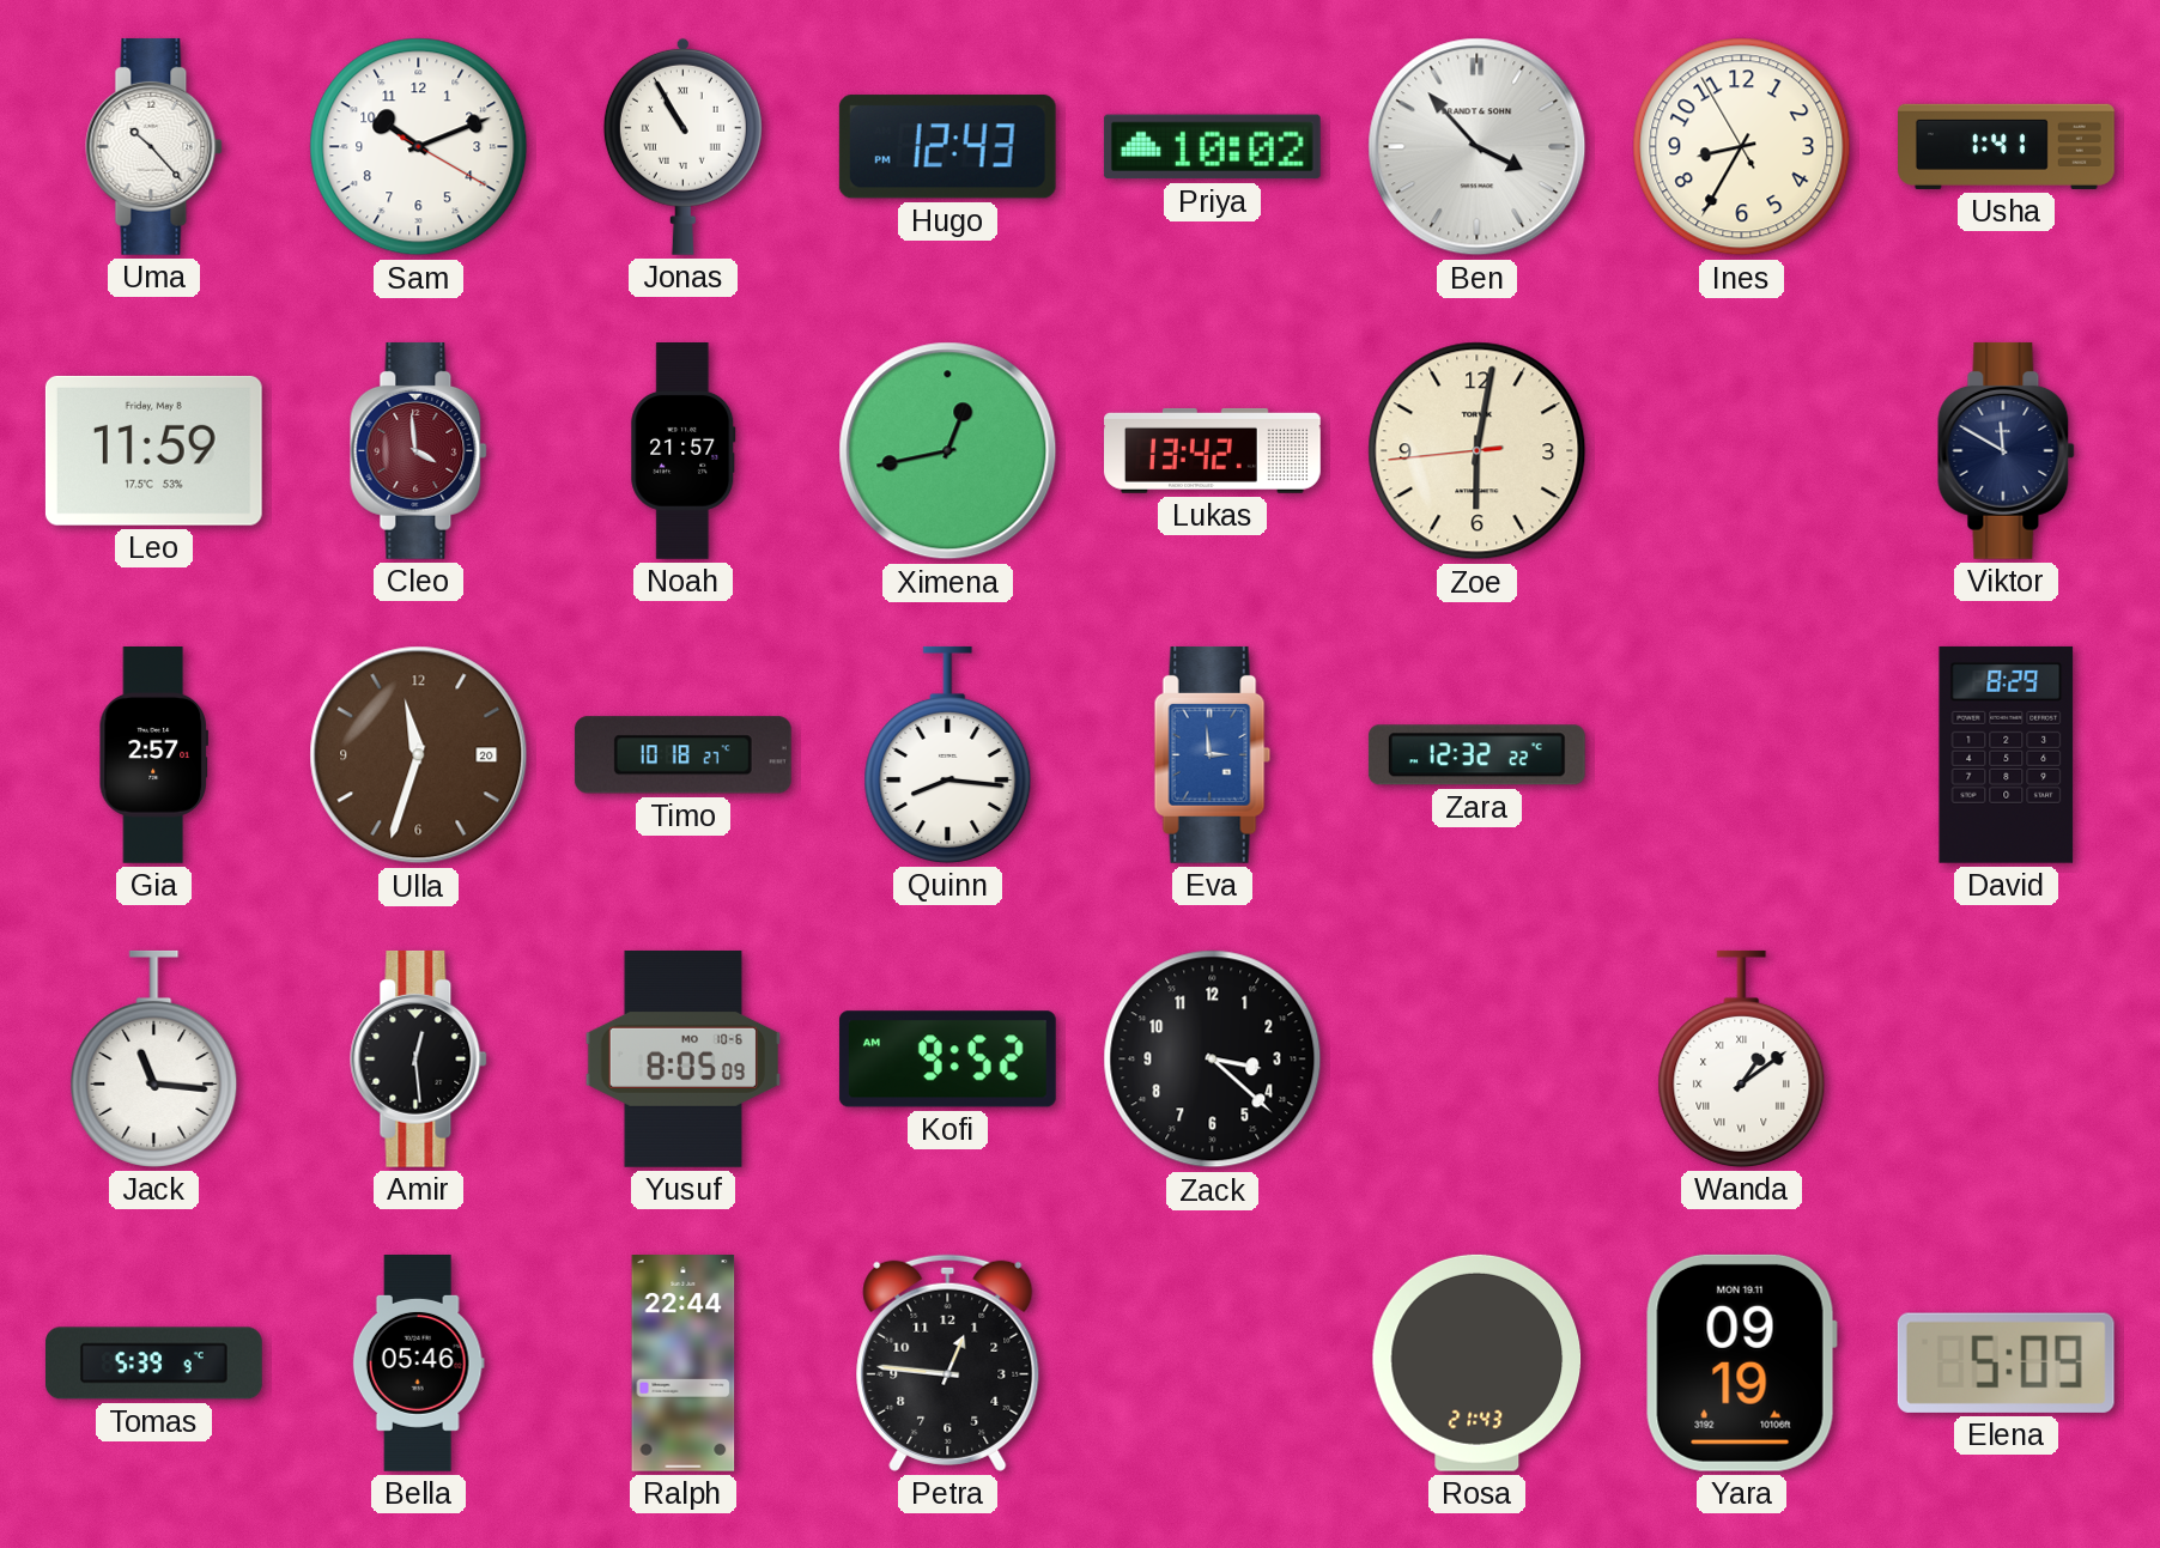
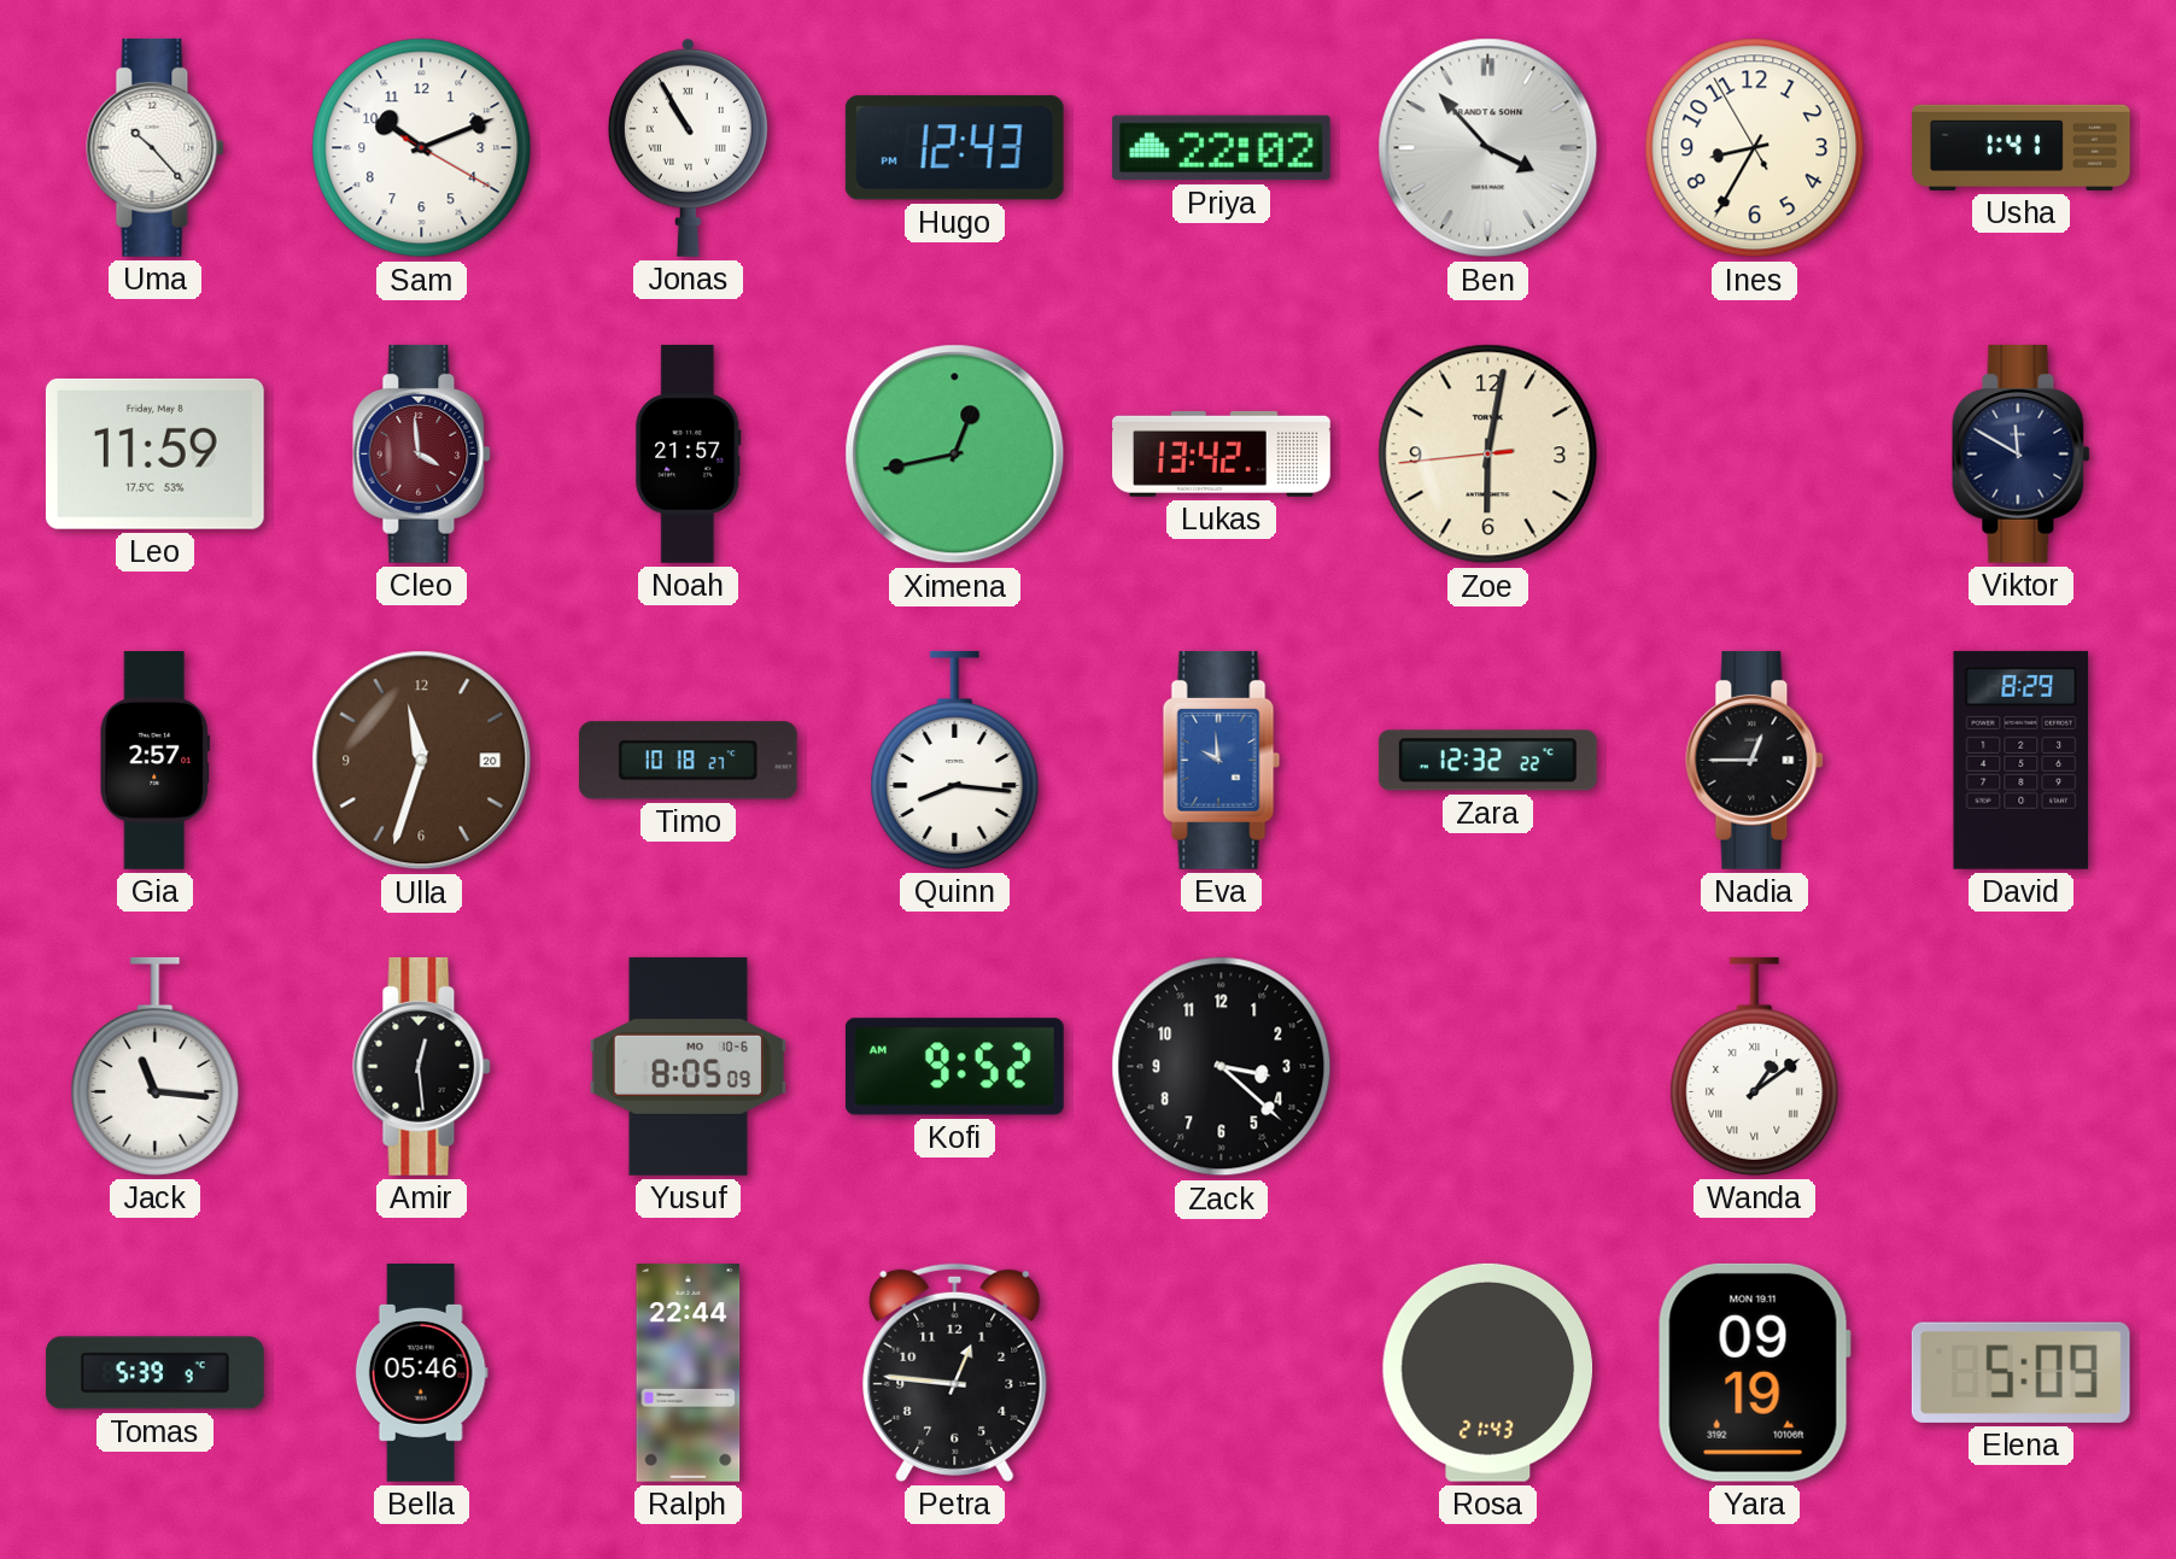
Priya: 10:02 -> 22:02 (1221, 148)
Eva: 2:59 -> 9:59 (1222, 760)
Nadia: none -> 12:45 (1755, 760)
